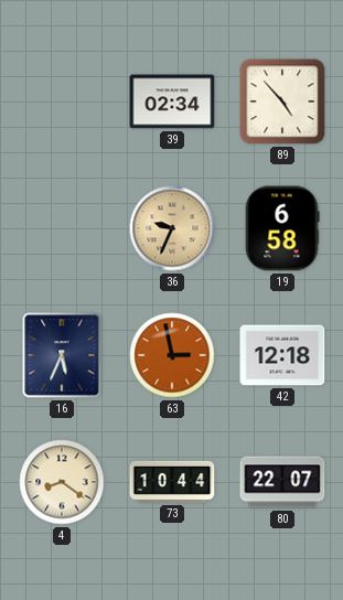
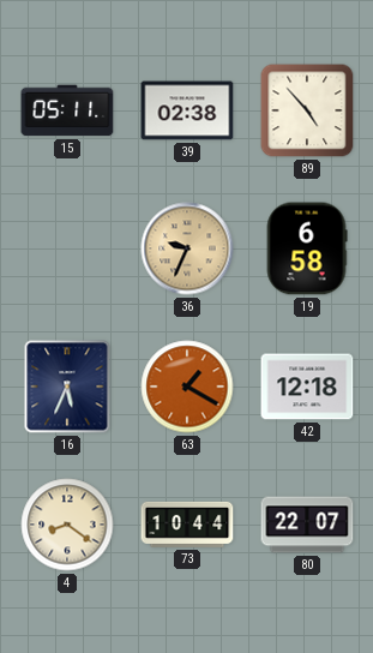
15: none -> 05:11 (67, 110)
39: 02:34 -> 02:38 (187, 110)
63: 2:58 -> 1:20 (187, 387)
